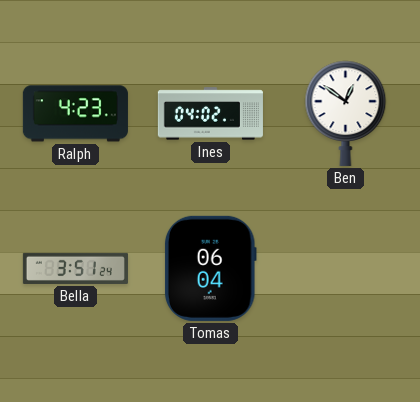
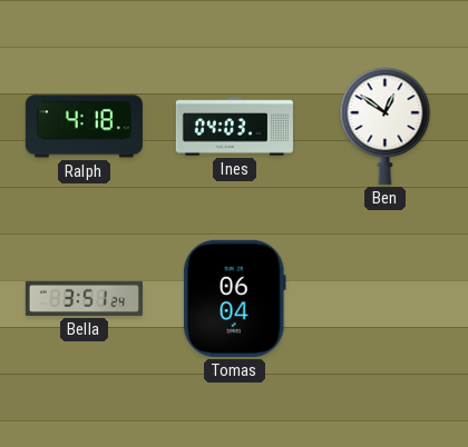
Ralph: 4:23 -> 4:18 (84, 127)
Ines: 04:02 -> 04:03 (234, 127)
